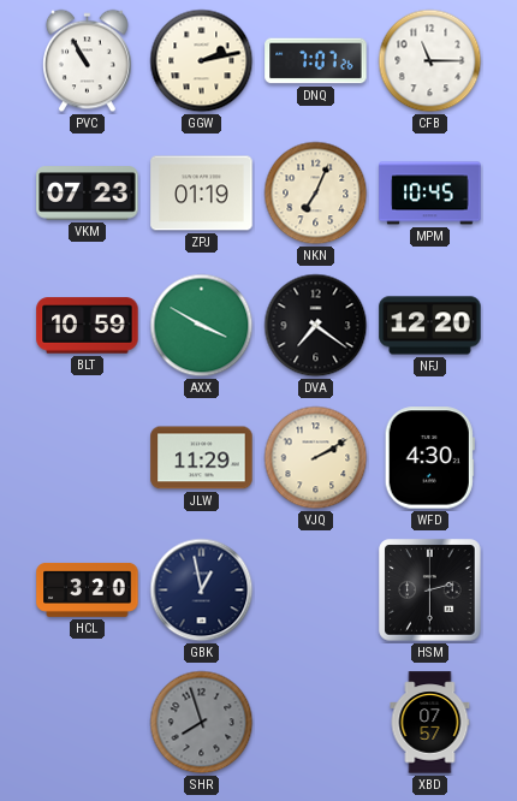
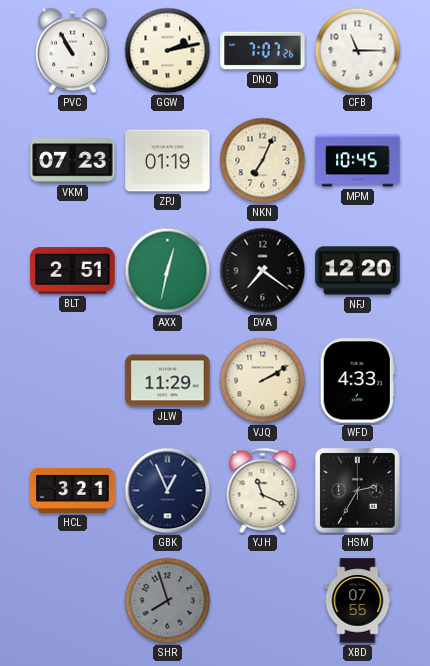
BLT: 10:59 -> 2:51 (73, 271)
AXX: 3:50 -> 12:32 (168, 271)
WFD: 4:30 -> 4:33 (357, 381)
HCL: 3:20 -> 3:21 (73, 490)
GBK: 12:58 -> 12:56 (168, 491)
YJH: none -> 11:19 (263, 491)
HSM: 2:30 -> 2:35 (358, 491)
XBD: 07:57 -> 07:55 (358, 601)
